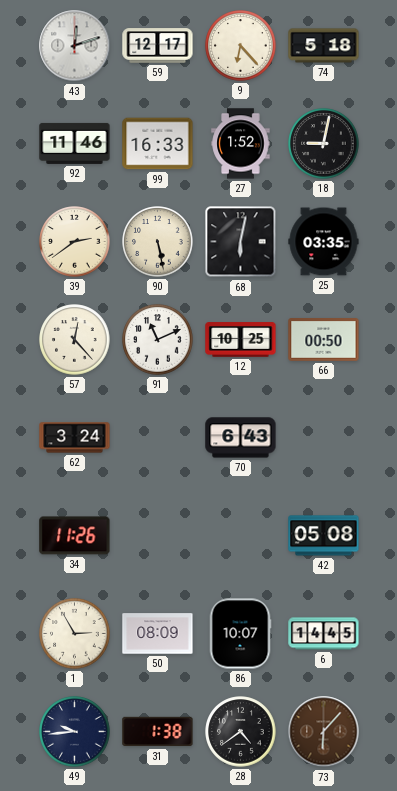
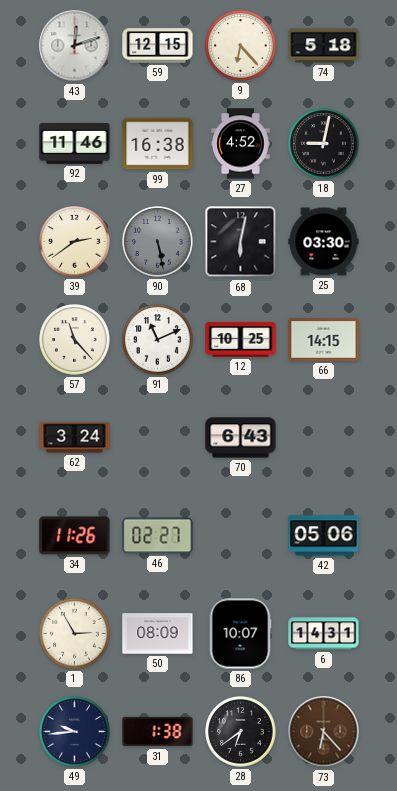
59: 12:17 -> 12:15 (158, 46)
99: 16:33 -> 16:38 (158, 144)
27: 1:52 -> 4:52 (241, 144)
90 dial: cream -> grey (158, 242)
25: 03:35 -> 03:30 (324, 242)
57: 12:23 -> 11:23 (75, 340)
66: 00:50 -> 14:15 (324, 340)
46: none -> 02:27 (158, 536)
42: 05:08 -> 05:06 (324, 536)
6: 14:45 -> 14:31 (324, 634)
28: 4:39 -> 6:39 (241, 732)
73: 6:07 -> 6:23 (324, 732)
